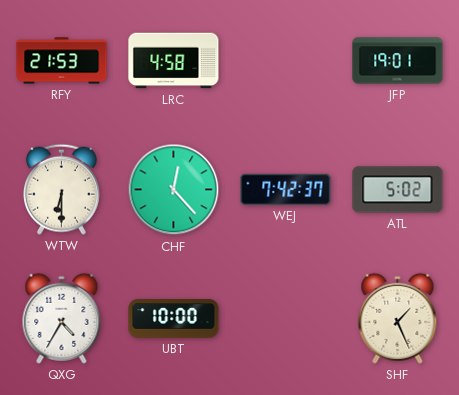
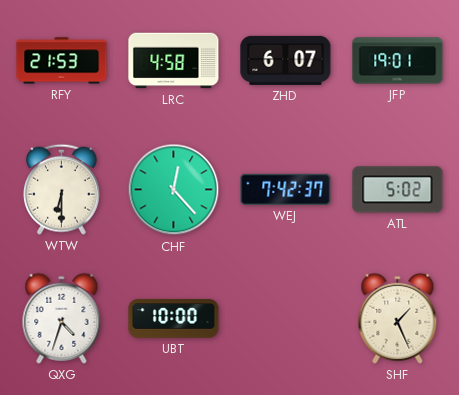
ZHD: none -> 6:07 (286, 60)
QXG: 4:35 -> 4:33 (62, 318)
